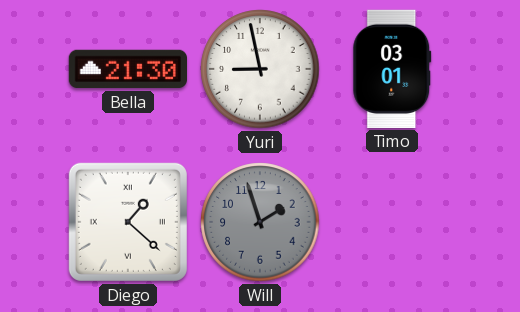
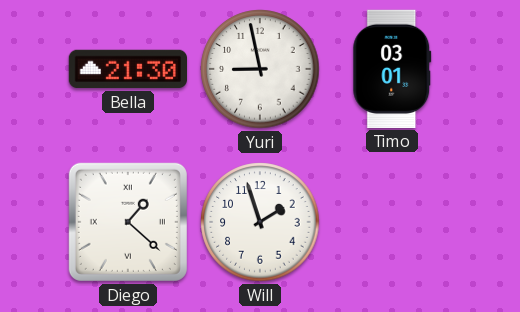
Will dial: grey -> white (260, 222)
